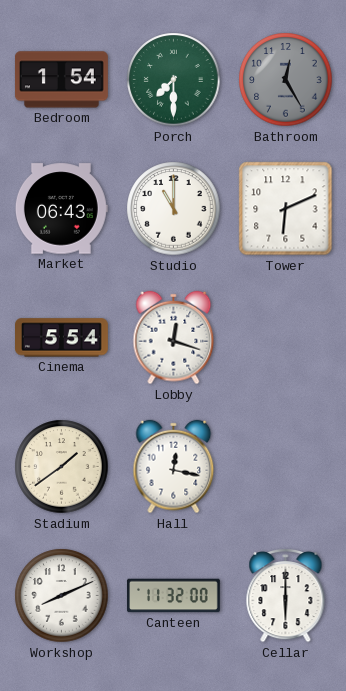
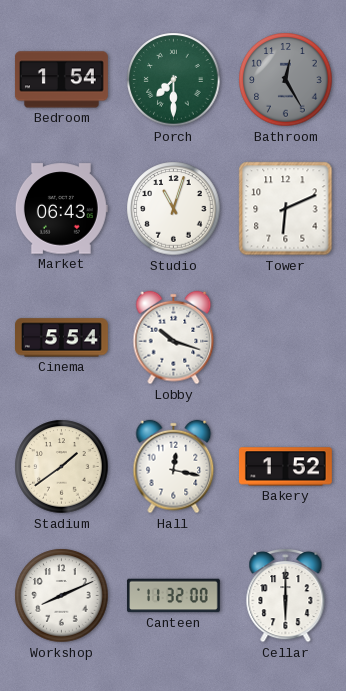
Studio: 11:00 -> 11:03 (174, 209)
Lobby: 12:18 -> 10:18 (174, 338)
Bakery: none -> 1:52 (285, 467)
